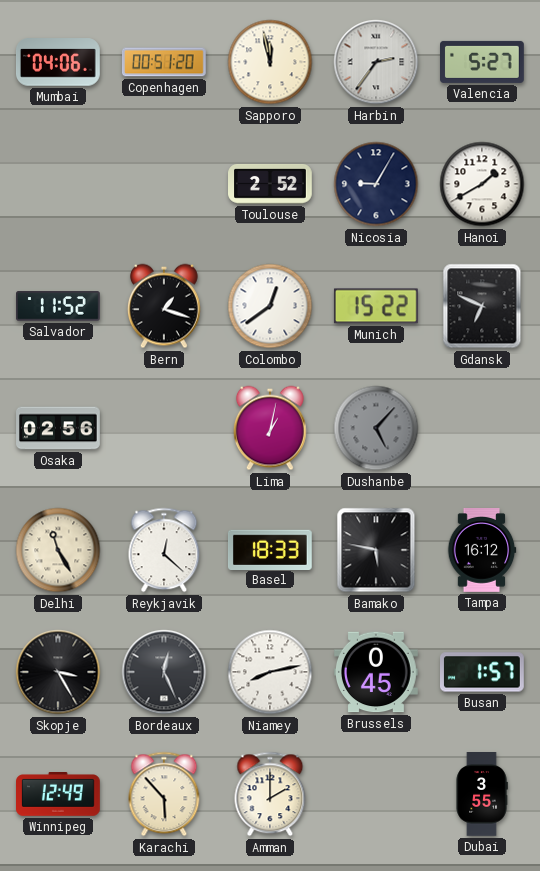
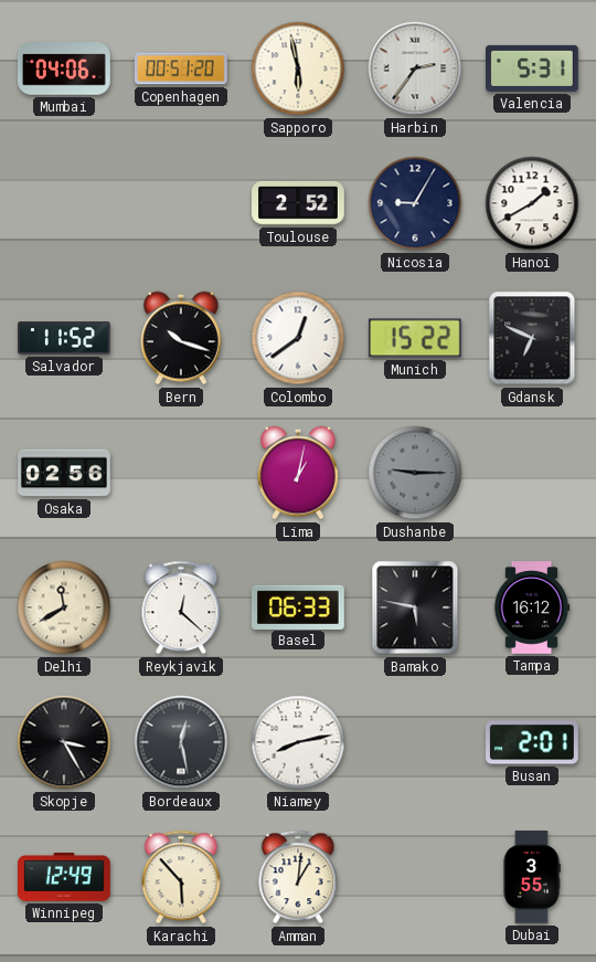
Sapporo: 11:58 -> 5:58 (298, 68)
Valencia: 5:27 -> 5:31 (533, 68)
Bern: 1:18 -> 10:18 (181, 338)
Dushanbe: 5:07 -> 9:15 (415, 473)
Delhi: 11:25 -> 11:40 (64, 607)
Basel: 18:33 -> 06:33 (298, 606)
Bordeaux: 12:26 -> 12:28 (181, 742)
Brussels: 0:45 -> none (377, 672)
Busan: 1:57 -> 2:01 (533, 742)
Amman: 2:00 -> 1:01 (298, 877)
